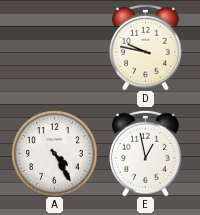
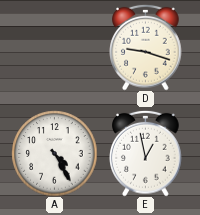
D: 9:47 -> 9:18 (146, 47)
